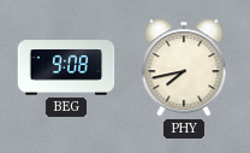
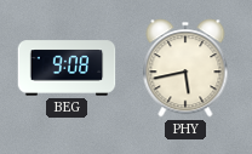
PHY: 7:43 -> 5:43 (185, 68)
